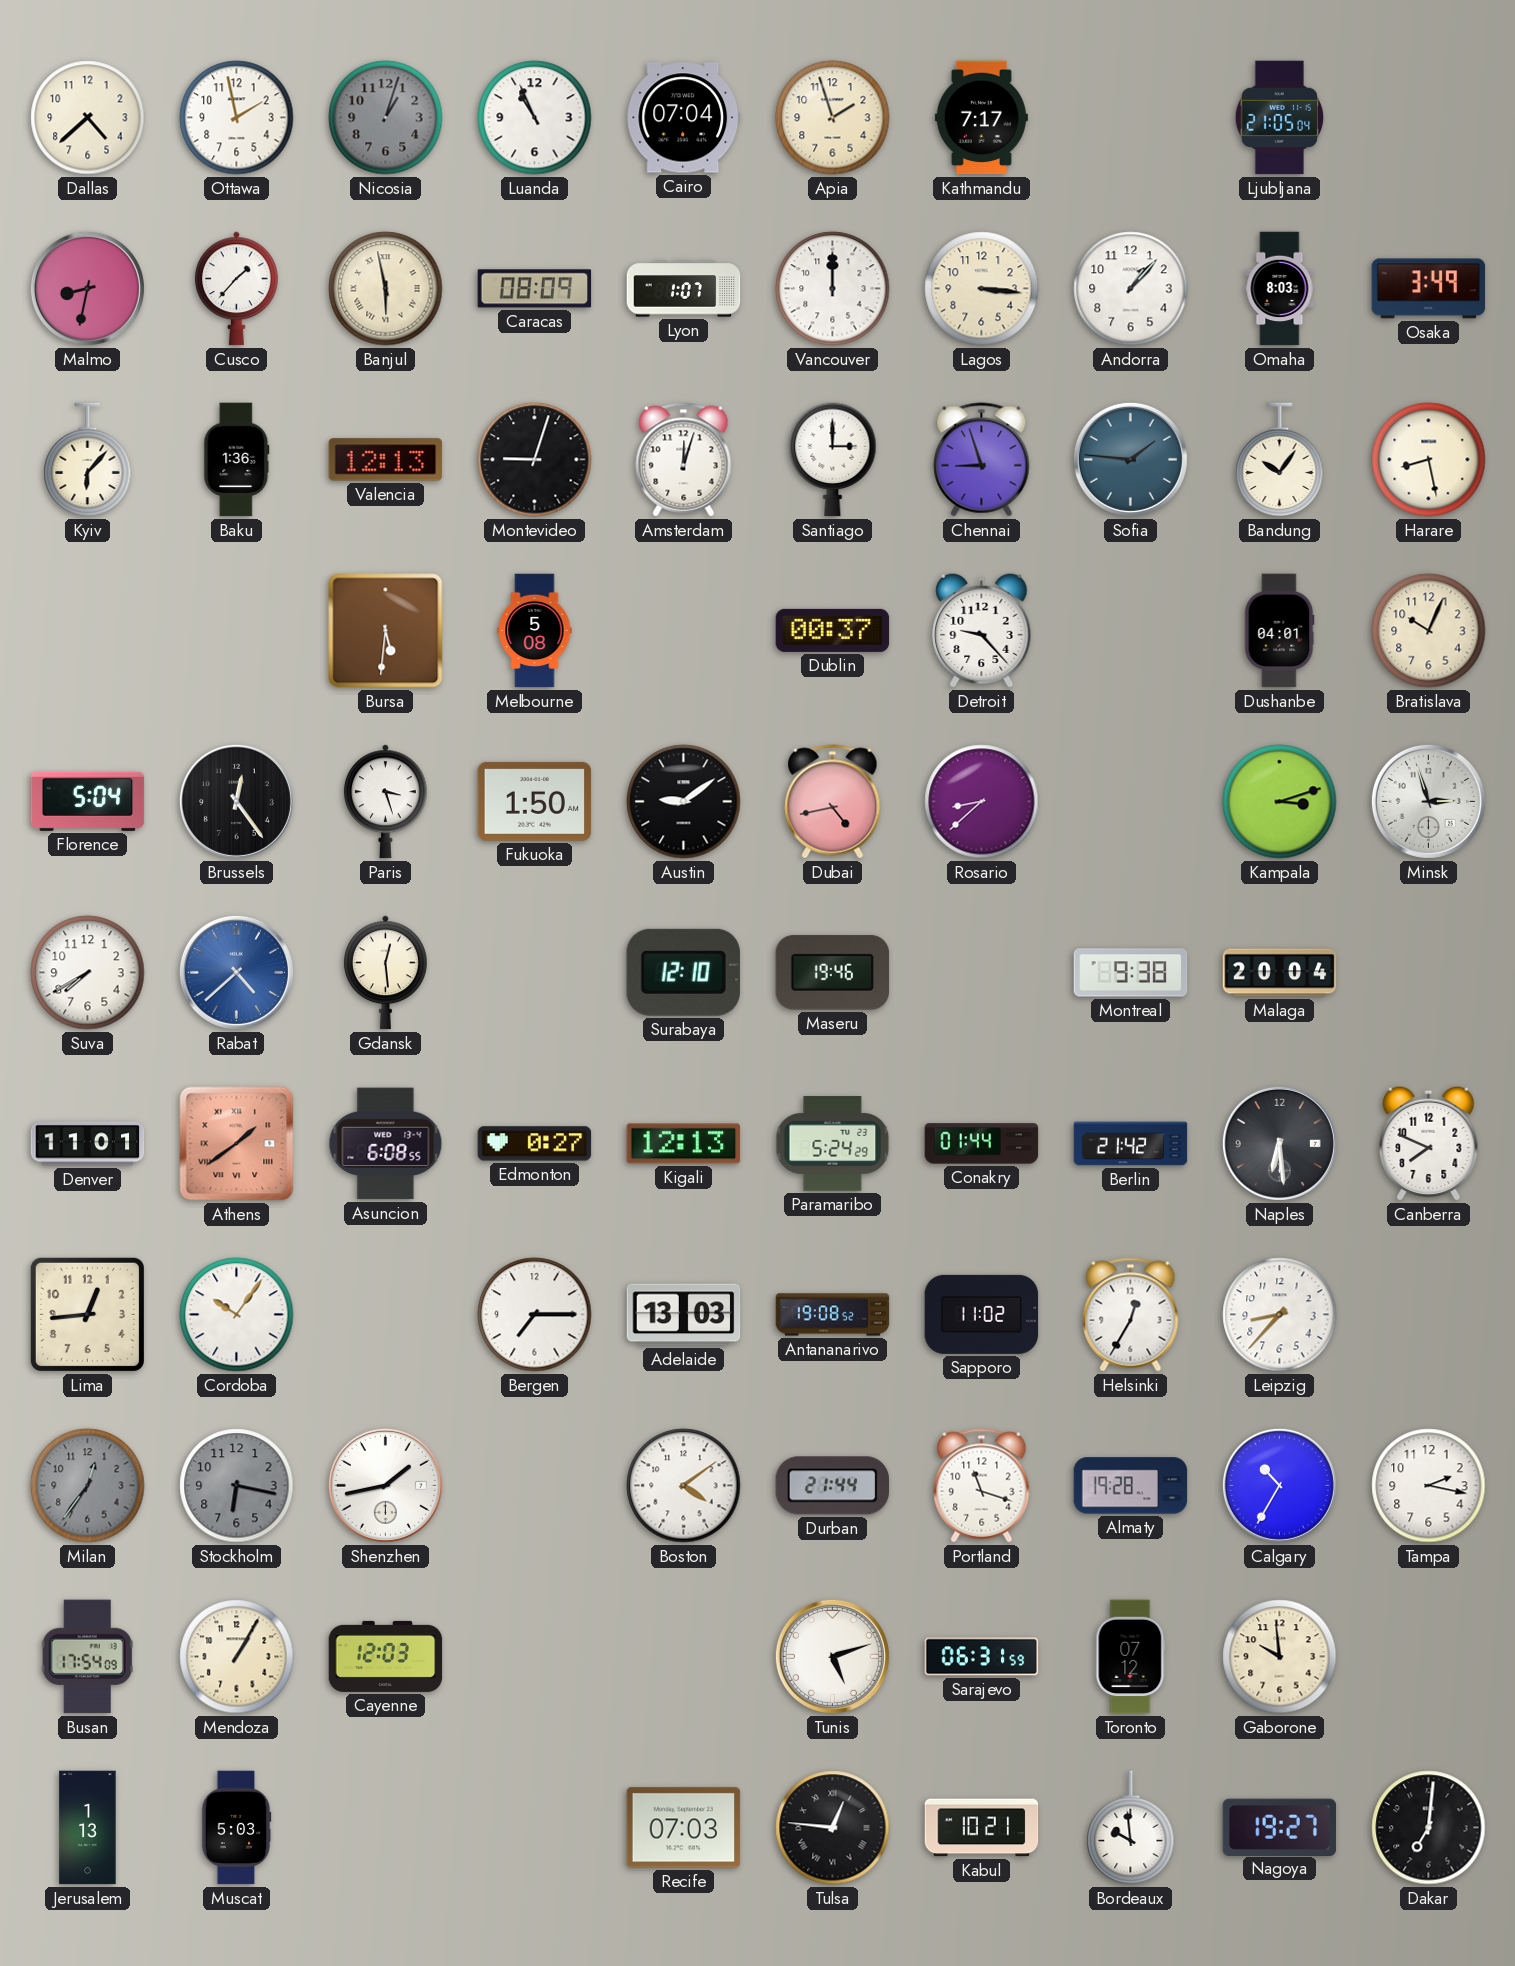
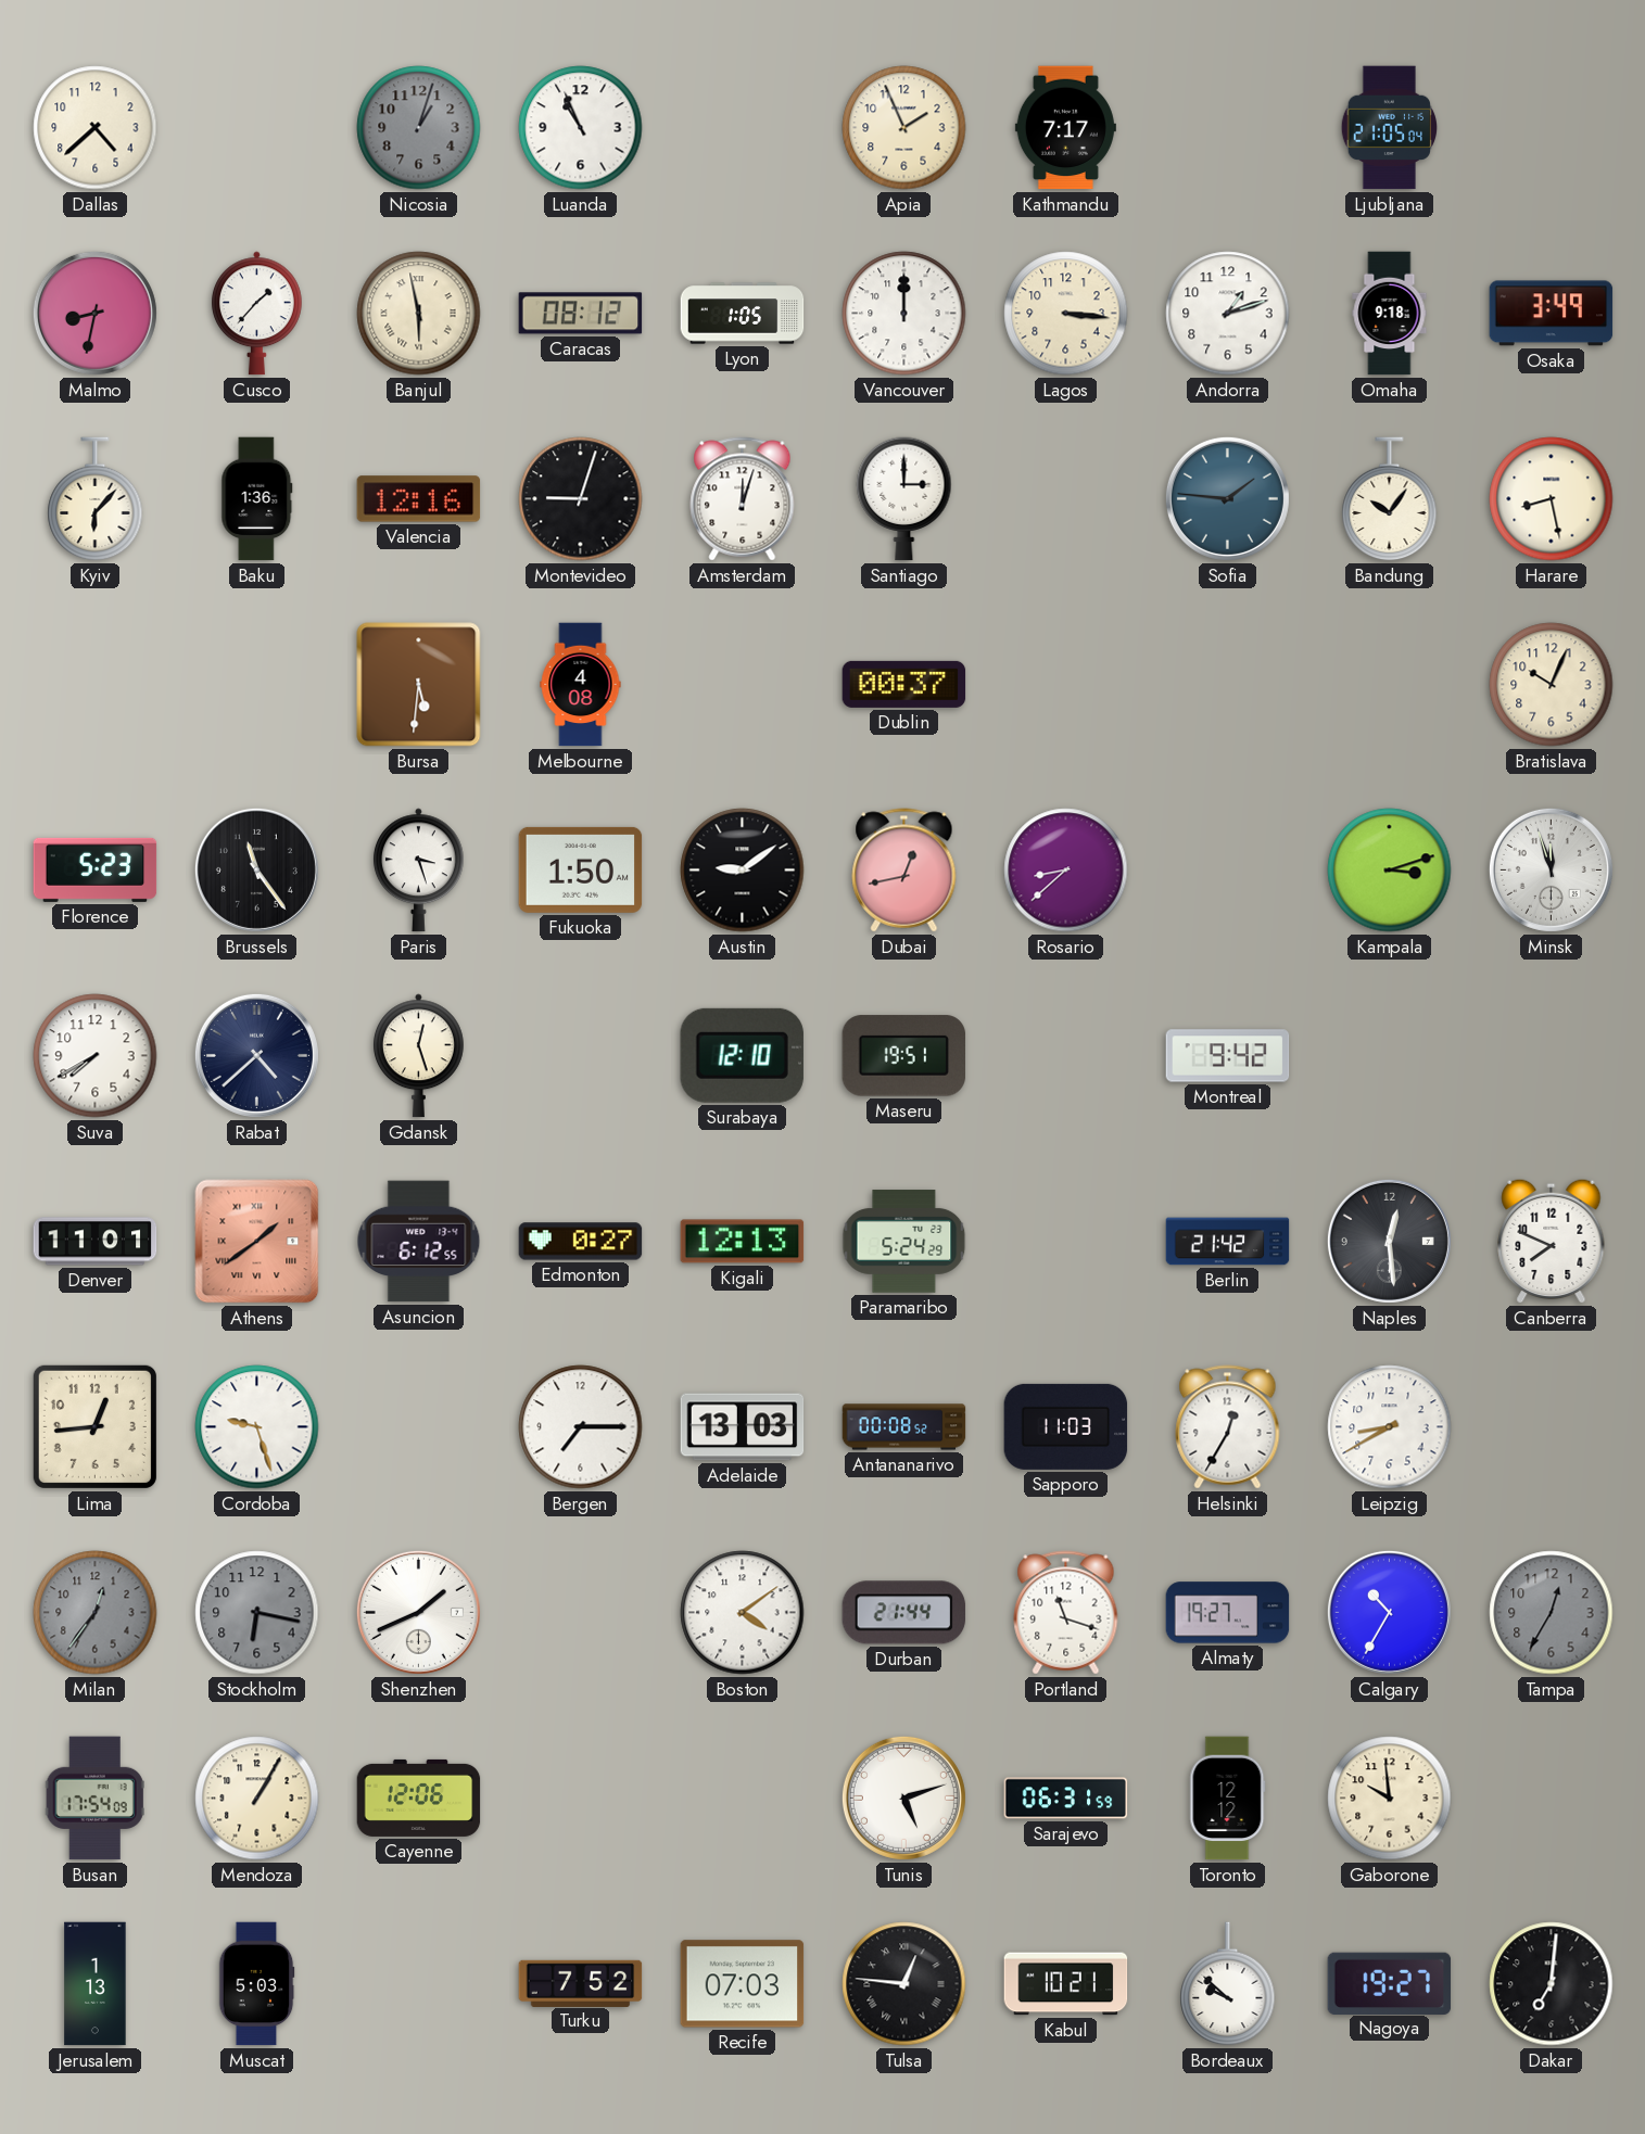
Ottawa: 1:58 -> none (237, 118)
Cairo: 07:04 -> none (684, 118)
Apia: 1:57 -> 1:56 (904, 128)
Caracas: 08:09 -> 08:12 (581, 314)
Lyon: 1:07 -> 1:05 (743, 314)
Andorra: 1:07 -> 1:12 (1228, 314)
Omaha: 8:03 -> 9:18 (1390, 314)
Valencia: 12:13 -> 12:16 (419, 499)
Chennai: 8:57 -> none (982, 460)
Melbourne: 5:08 -> 4:08 (581, 685)
Detroit: 9:23 -> none (982, 630)
Dushanbe: 04:01 -> none (1280, 631)
Florence: 5:04 -> 5:23 (96, 869)
Brussels: 12:24 -> 11:24 (256, 869)
Dubai: 4:43 -> 12:43 (904, 871)
Minsk: 2:57 -> 11:57 (1551, 869)
Rabat dial: blue -> navy (256, 1055)
Gdansk: 12:29 -> 12:27 (419, 1056)
Maseru: 19:46 -> 19:51 (904, 1056)
Montreal: 9:38 -> 9:42 (1228, 1056)
Malaga: 20:04 -> none (1280, 973)
Asuncion: 6:08 -> 6:12 (419, 1242)
Conakry: 01:44 -> none (982, 1144)
Naples: 6:29 -> 12:29 (1389, 1241)
Cordoba: 10:06 -> 9:27 (257, 1427)
Antananarivo: 19:08 -> 00:08 (904, 1427)
Sapporo: 11:02 -> 11:03 (1066, 1426)
Leipzig: 8:37 -> 8:40 (1390, 1427)
Shenzhen: 1:43 -> 1:41 (418, 1612)
Almaty: 19:28 -> 19:27 (1228, 1613)
Tampa: 2:17 -> 12:35 (1552, 1613)
Tampa dial: white -> grey (1552, 1613)
Cayenne: 12:03 -> 12:06 (419, 1798)
Toronto: 07:12 -> 12:12 (1228, 1799)
Turku: none -> 7:52 (581, 1983)
Bordeaux: 9:59 -> 9:52 (1228, 1984)
